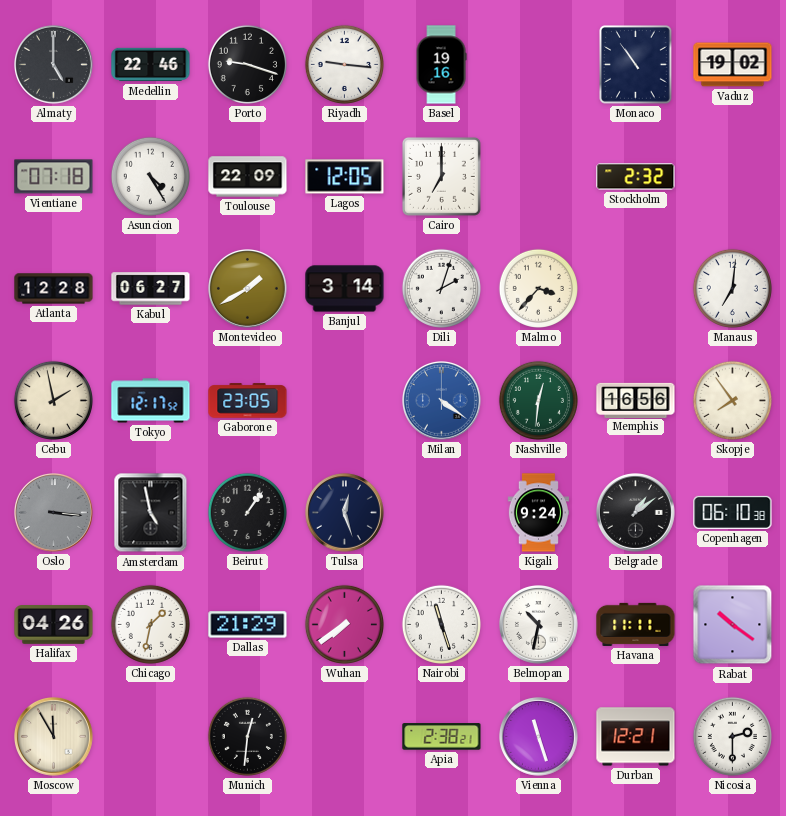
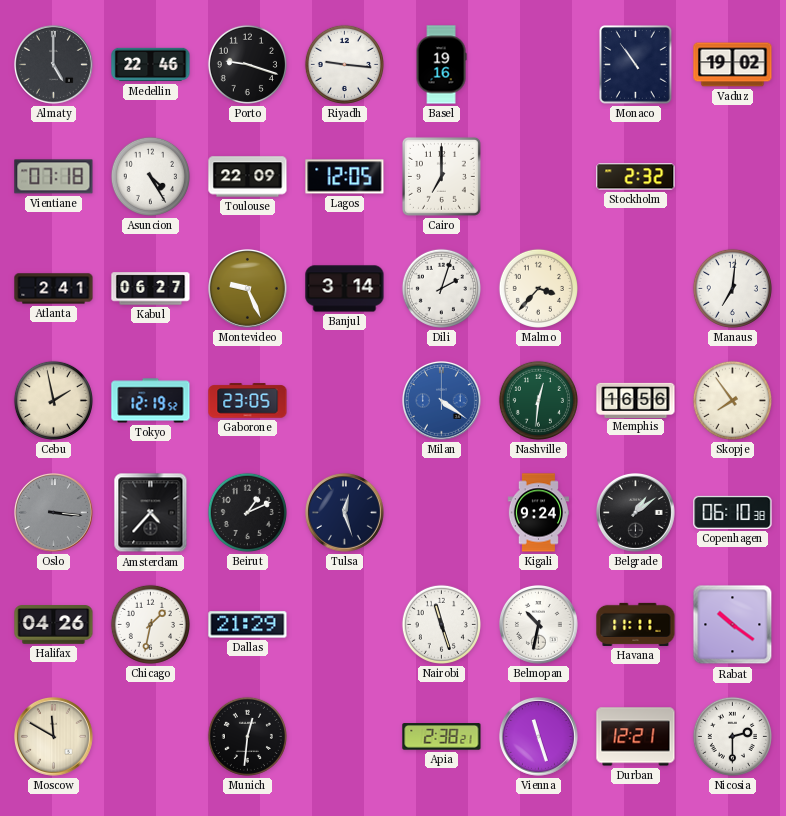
Atlanta: 12:28 -> 2:41 (54, 289)
Montevideo: 1:40 -> 9:26 (248, 289)
Tokyo: 12:17 -> 12:19 (151, 401)
Amsterdam: 4:58 -> 4:37 (151, 513)
Beirut: 1:06 -> 1:11 (247, 512)
Wuhan: 7:39 -> none (344, 624)
Moscow: 11:55 -> 11:50 (54, 737)
